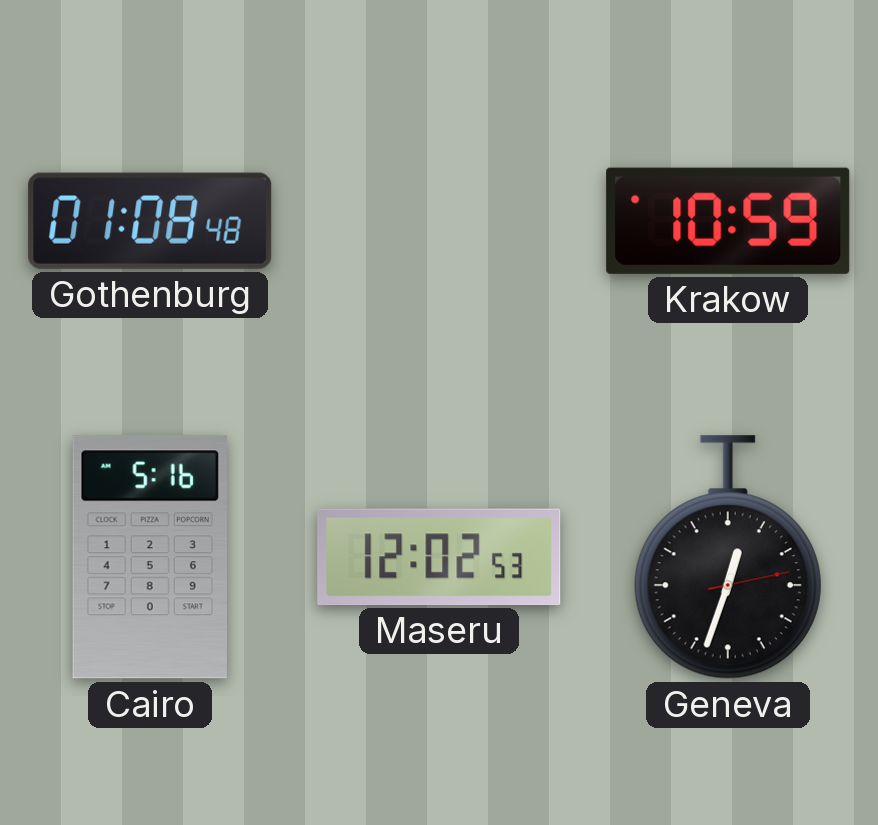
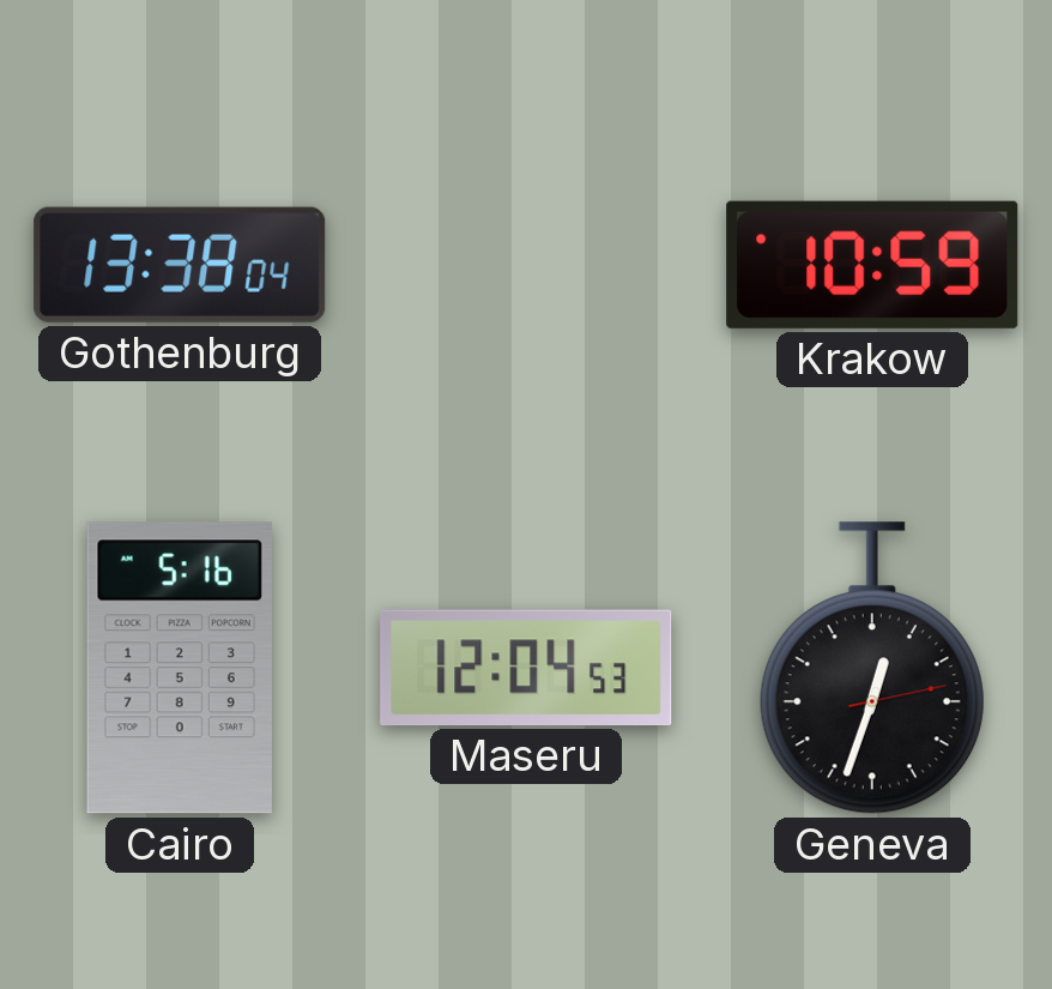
Gothenburg: 01:08 -> 13:38 (180, 265)
Maseru: 12:02 -> 12:04 (526, 668)
